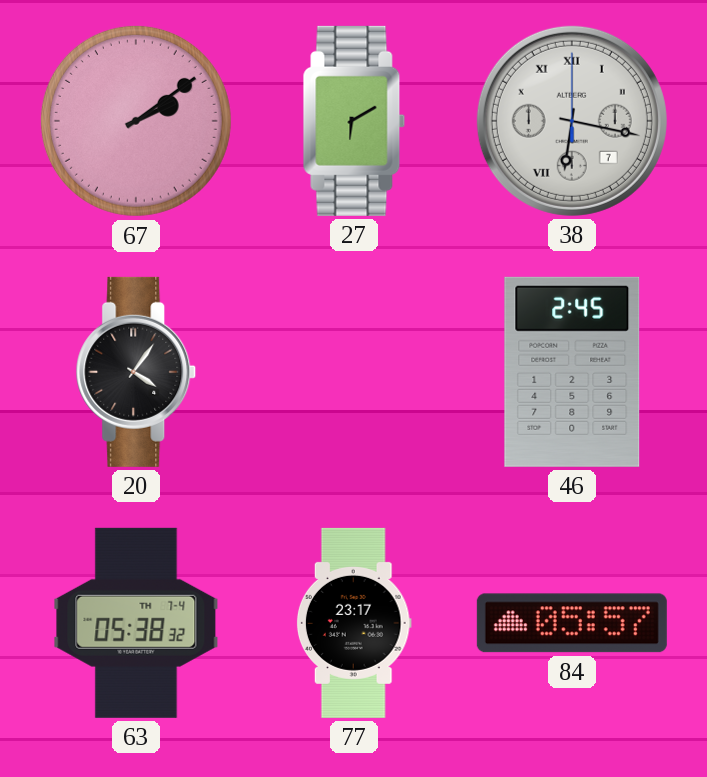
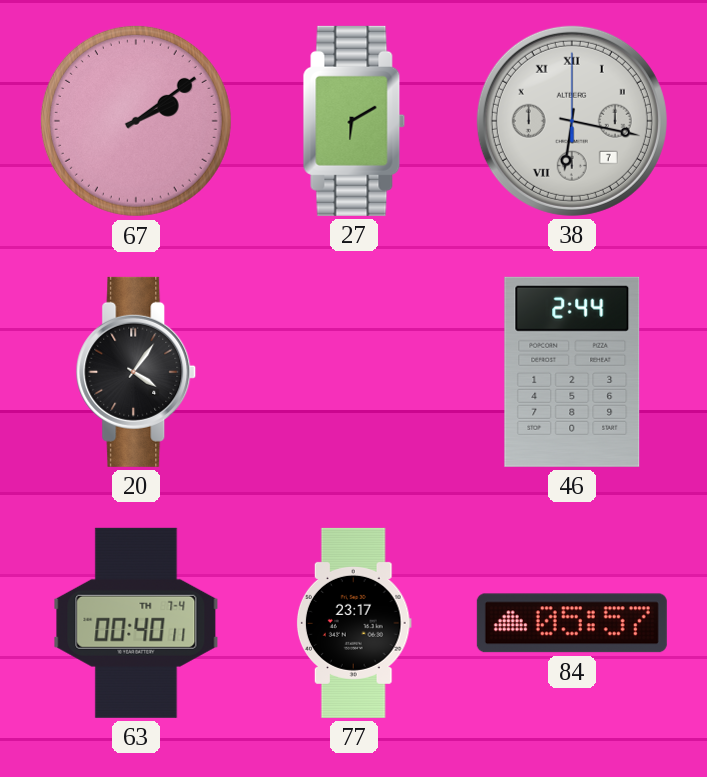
46: 2:45 -> 2:44 (572, 372)
63: 05:38 -> 00:40 (136, 623)
